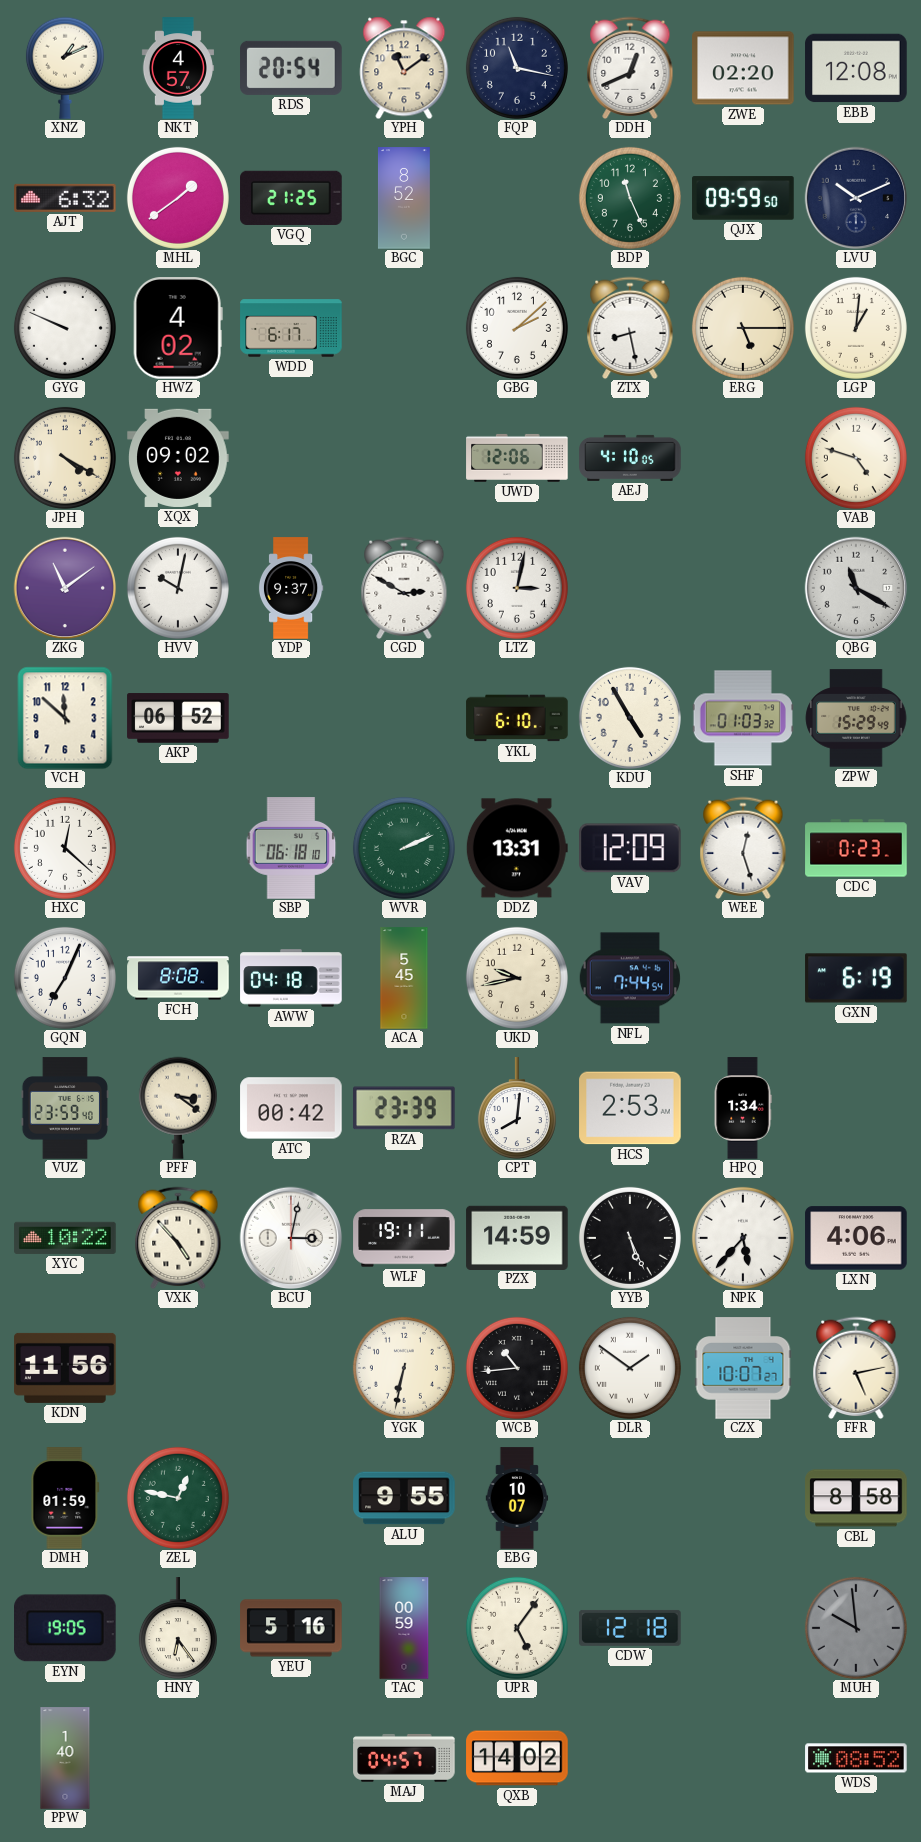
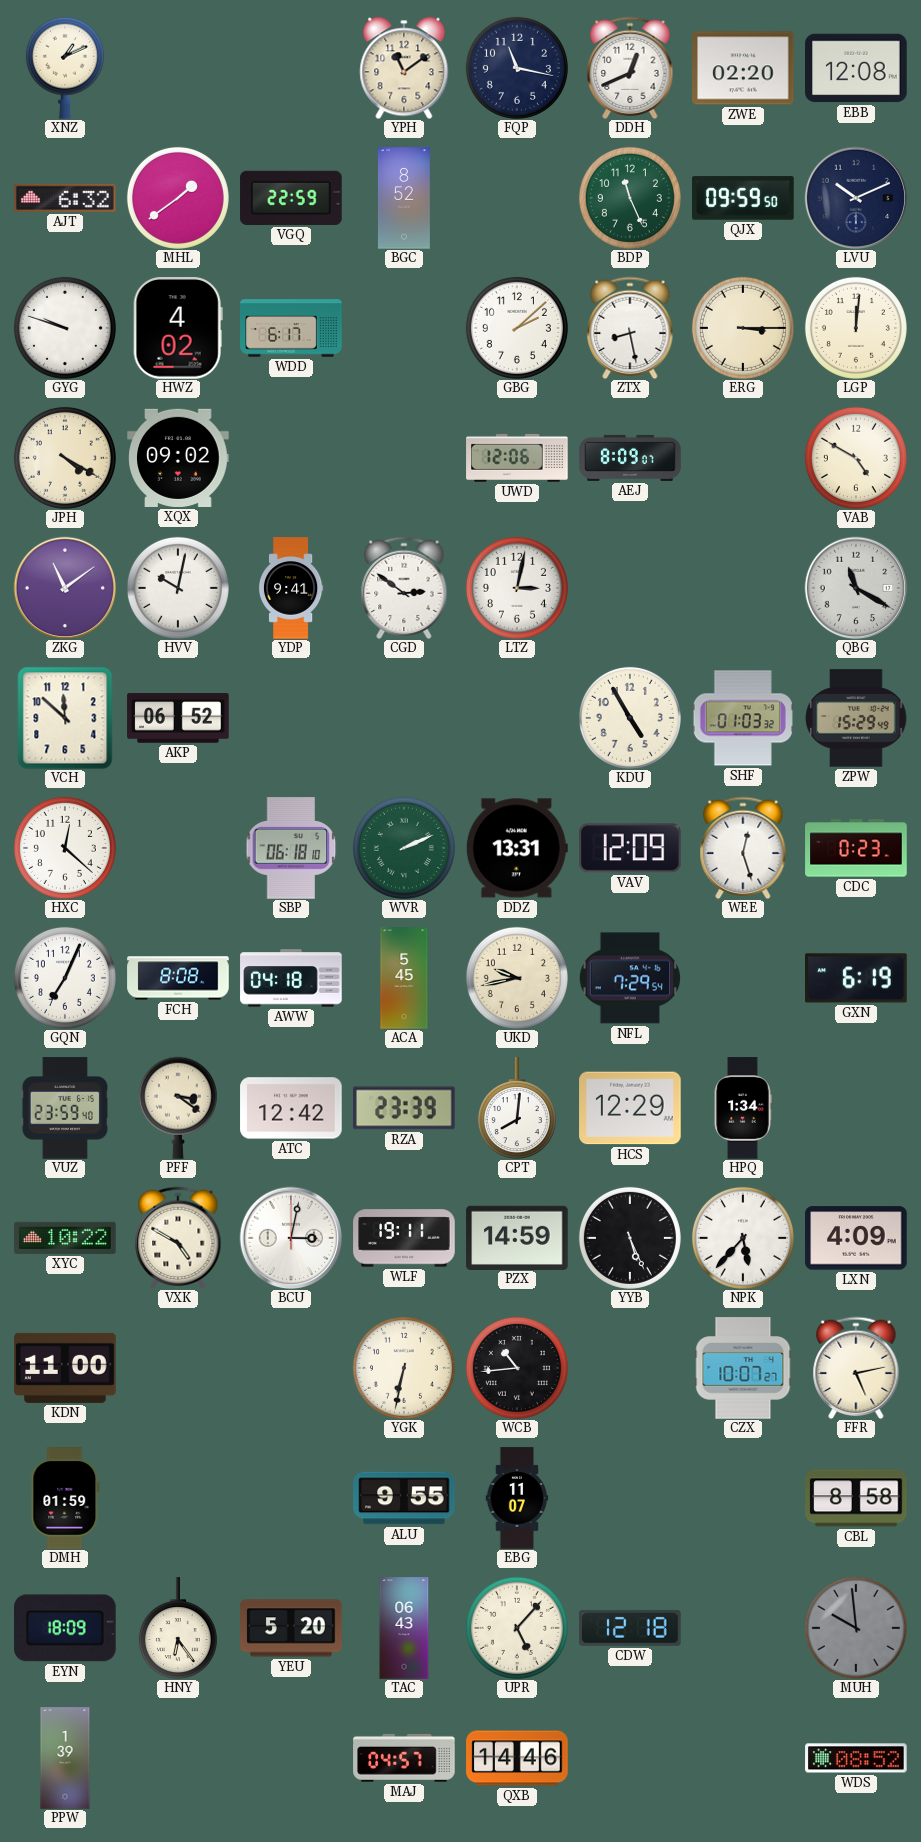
NKT: 4:57 -> none (178, 68)
RDS: 20:54 -> none (291, 68)
VGQ: 21:25 -> 22:59 (291, 198)
GYG: 9:49 -> 9:48 (65, 328)
ERG: 5:15 -> 3:15 (743, 328)
LGP: 1:01 -> 12:01 (856, 328)
AEJ: 4:10 -> 8:09 (630, 458)
VAB: 4:48 -> 4:50 (856, 458)
YDP: 9:37 -> 9:41 (291, 588)
CGD: 2:50 -> 2:51 (404, 588)
YKL: 6:10 -> none (517, 718)
NFL: 7:44 -> 7:29 (630, 978)
ATC: 00:42 -> 12:42 (291, 1108)
HCS: 2:53 -> 12:29 (630, 1108)
VXK: 4:53 -> 4:50 (178, 1238)
LXN: 4:06 -> 4:09 (856, 1238)
KDN: 11:56 -> 11:00 (65, 1368)
DLR: 1:51 -> none (630, 1368)
ZEL: 12:47 -> none (178, 1498)
EBG: 10:07 -> 11:07 (517, 1498)
EYN: 19:05 -> 18:09 (66, 1628)
YEU: 5:16 -> 5:20 (291, 1628)
TAC: 00:59 -> 06:43 (404, 1628)
UPR: 5:06 -> 5:07 (517, 1628)
PPW: 1:40 -> 1:39 (65, 1758)
QXB: 14:02 -> 14:46 (517, 1758)
